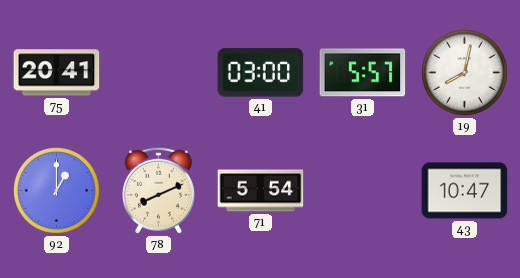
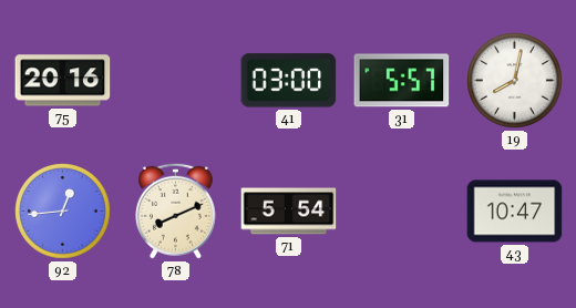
75: 20:41 -> 20:16 (63, 81)
92: 1:00 -> 12:44 (63, 212)
